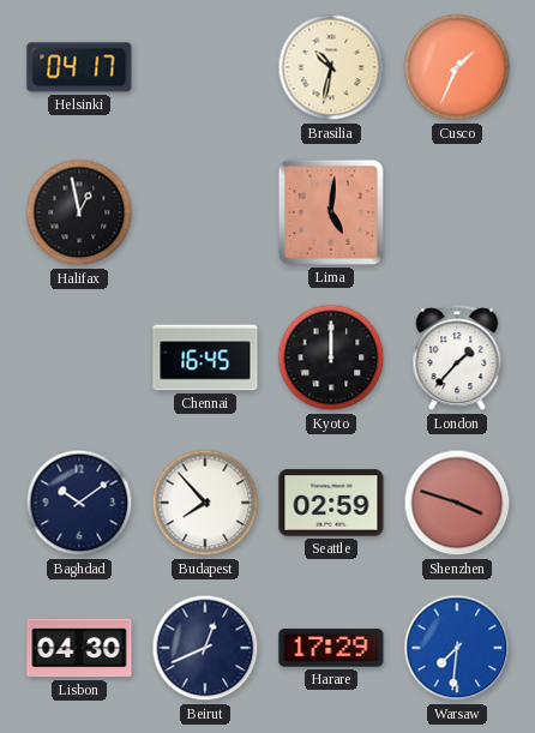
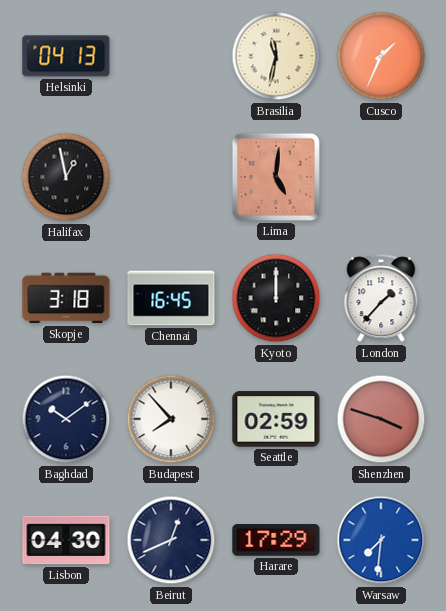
Helsinki: 04:17 -> 04:13 (66, 56)
Brasilia: 10:32 -> 11:32 (276, 56)
Skopje: none -> 3:18 (66, 298)
